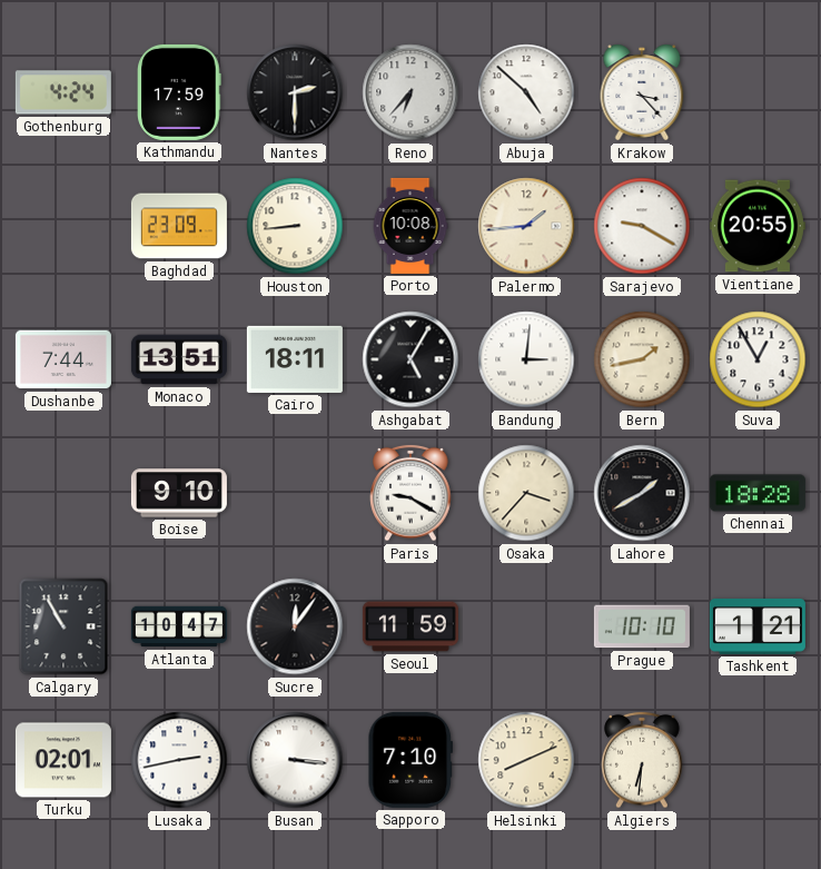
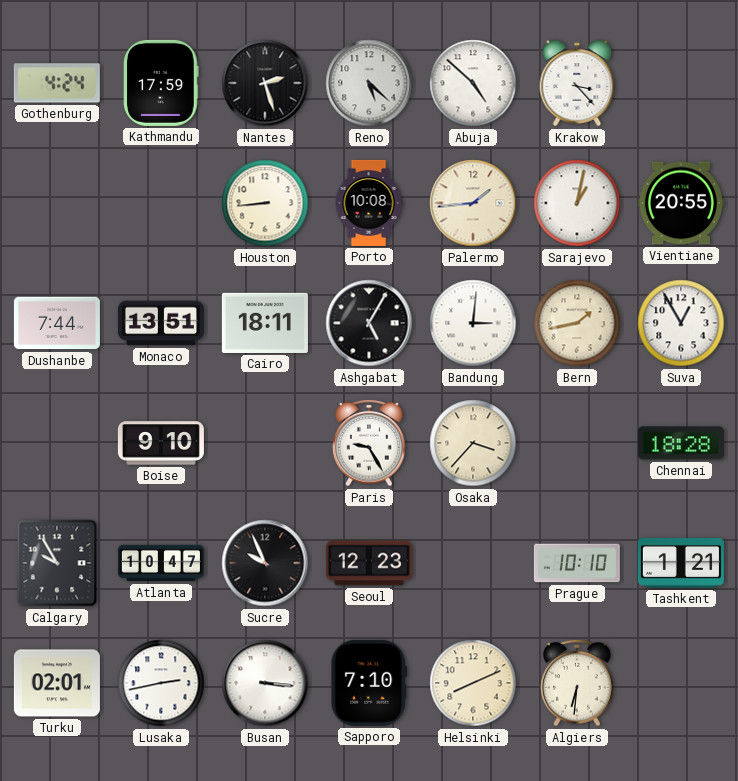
Nantes: 2:30 -> 2:27 (265, 83)
Reno: 6:37 -> 5:22 (369, 83)
Baghdad: 23:09 -> none (179, 226)
Sarajevo: 9:20 -> 1:02 (577, 203)
Paris: 9:20 -> 9:25 (369, 443)
Lahore: 1:40 -> none (642, 493)
Calgary: 10:55 -> 9:55 (57, 563)
Sucre: 12:06 -> 9:56 (265, 563)
Seoul: 11:59 -> 12:23 (369, 563)
